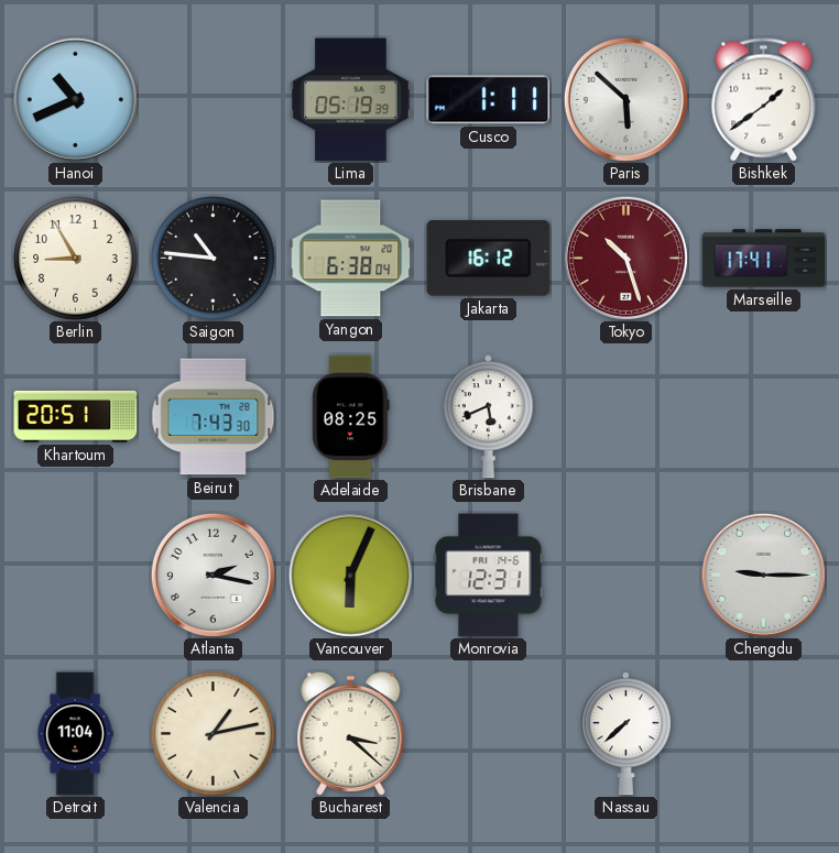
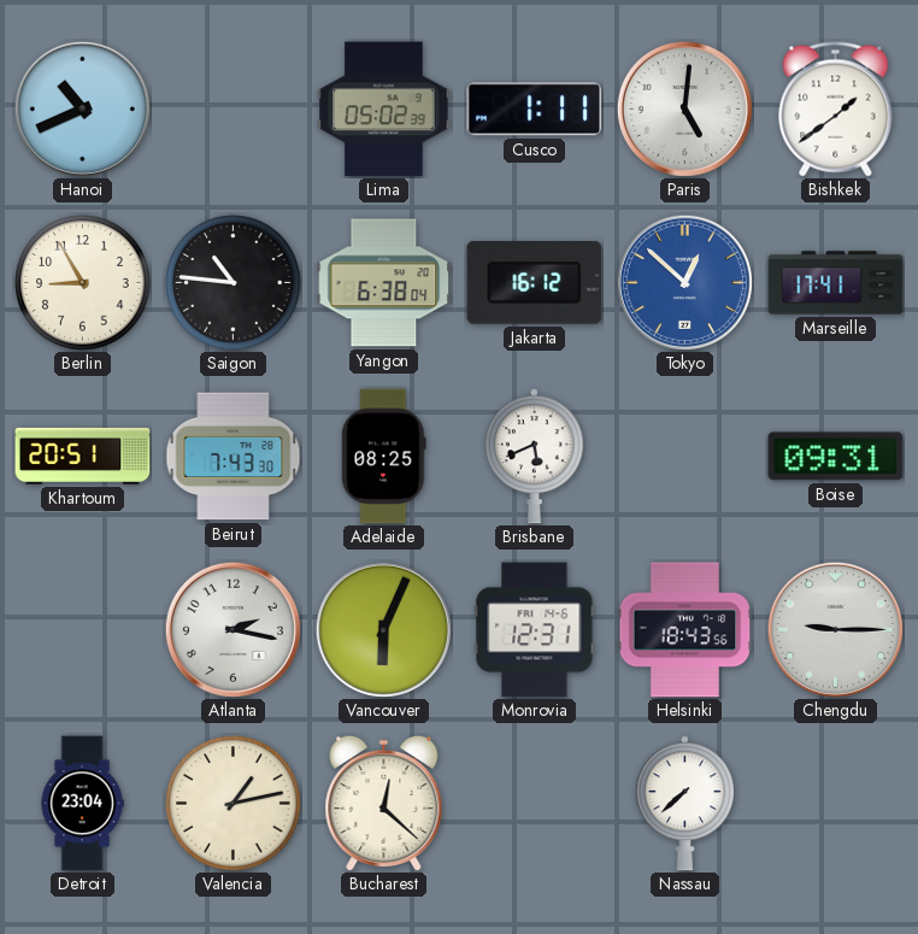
Lima: 05:19 -> 05:02 (384, 110)
Paris: 5:52 -> 5:01 (684, 108)
Tokyo: 10:27 -> 12:52 (684, 282)
Tokyo dial: burgundy -> blue (684, 282)
Boise: none -> 09:31 (836, 457)
Helsinki: none -> 18:43 (685, 630)
Detroit: 11:04 -> 23:04 (82, 804)
Bucharest: 3:22 -> 12:22 (384, 803)
